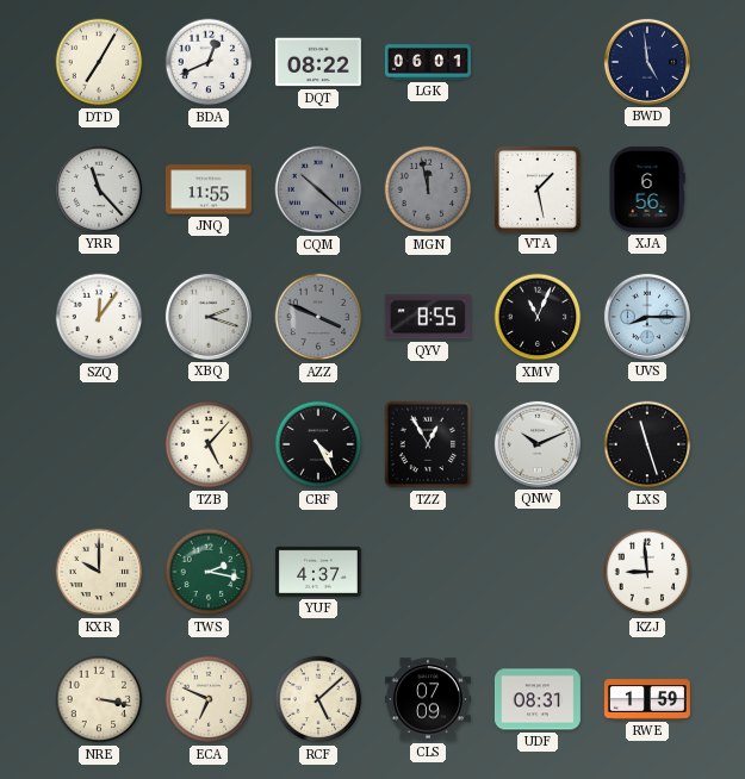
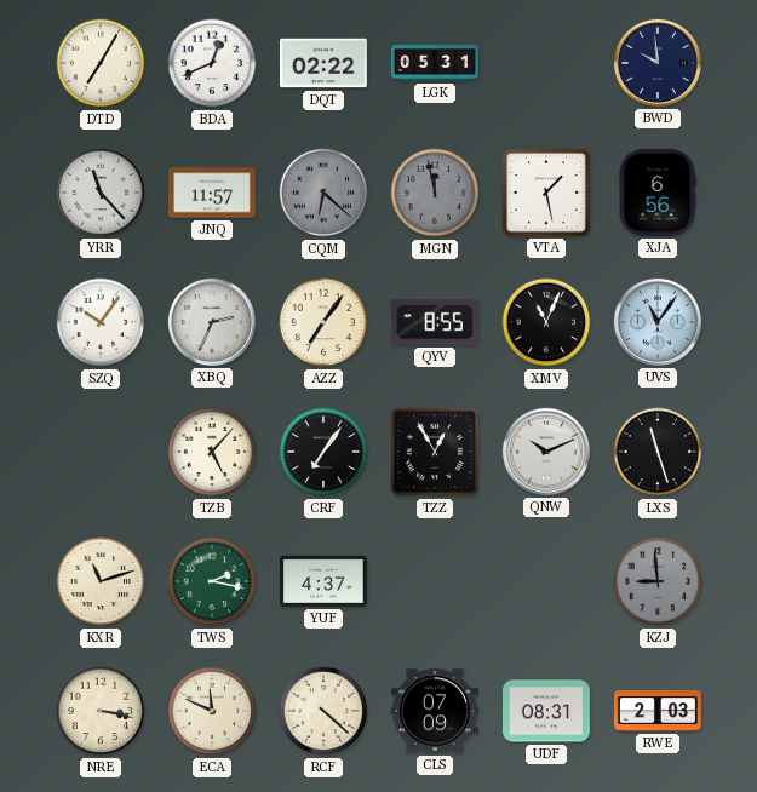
DQT: 08:22 -> 02:22 (323, 63)
LGK: 06:01 -> 05:31 (435, 63)
BWD: 4:59 -> 9:59 (658, 63)
JNQ: 11:55 -> 11:57 (212, 193)
CQM: 10:22 -> 6:22 (323, 193)
SZQ: 12:06 -> 10:06 (101, 322)
XBQ: 2:18 -> 2:34 (212, 322)
AZZ: 3:49 -> 7:06 (323, 322)
AZZ dial: grey -> cream (323, 322)
UVS: 8:15 -> 11:06 (658, 322)
CRF: 4:25 -> 7:06 (323, 452)
KXR: 10:00 -> 11:12 (101, 581)
KZJ dial: white -> grey (658, 581)
ECA: 6:49 -> 11:49 (212, 711)
RCF: 5:08 -> 4:22 (323, 711)
RWE: 1:59 -> 2:03 (658, 711)
